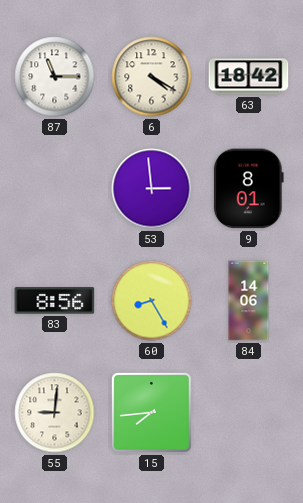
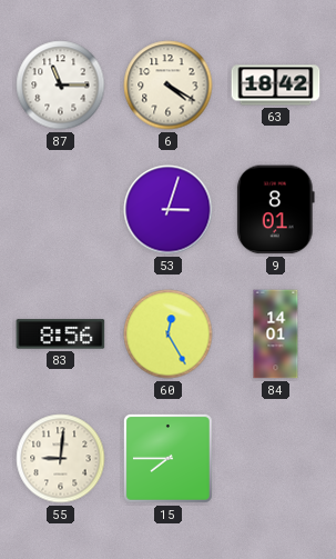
53: 2:59 -> 3:03 (169, 210)
60: 8:25 -> 12:25 (169, 335)
84: 14:06 -> 14:01 (276, 335)
15: 7:44 -> 7:45 (167, 458)
